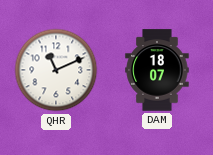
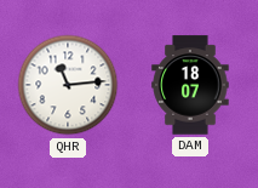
QHR: 11:11 -> 11:14 (68, 85)
